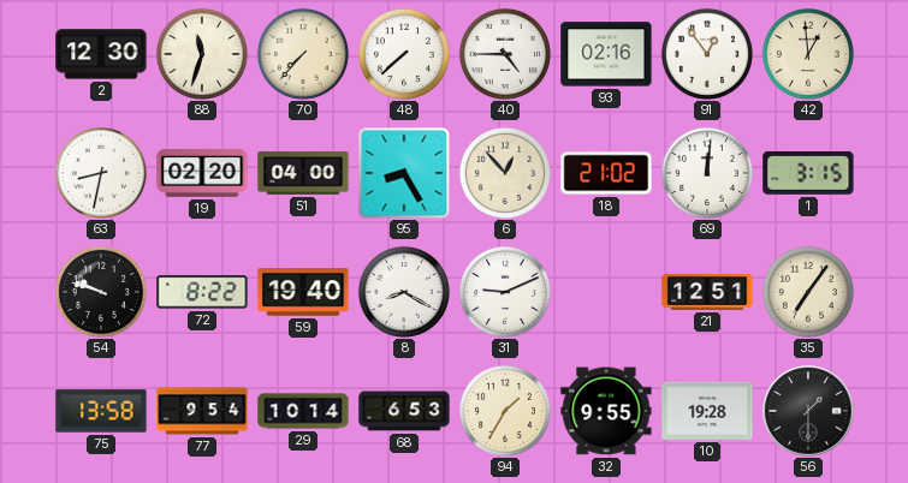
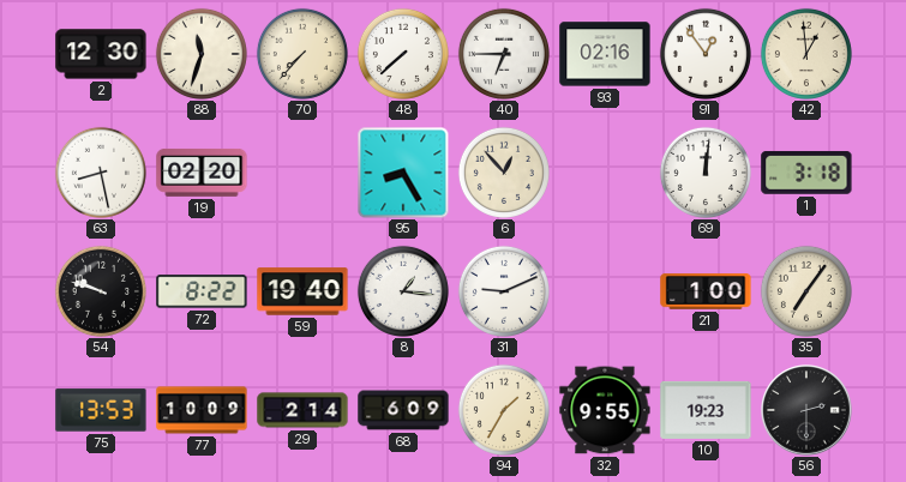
40: 4:45 -> 6:45 (504, 54)
63: 8:32 -> 8:28 (101, 173)
51: 04:00 -> none (303, 173)
18: 21:02 -> none (606, 173)
1: 3:15 -> 3:18 (806, 173)
8: 8:20 -> 1:16 (403, 291)
21: 12:51 -> 1:00 (706, 291)
75: 13:58 -> 13:53 (101, 410)
77: 9:54 -> 10:09 (202, 410)
29: 10:14 -> 2:14 (302, 410)
68: 6:53 -> 6:09 (403, 410)
10: 19:28 -> 19:23 (706, 410)
56: 1:30 -> 2:30 (806, 410)
